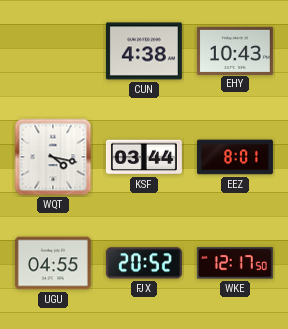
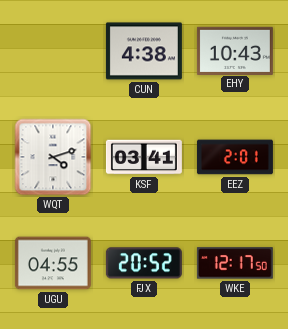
WQT: 4:17 -> 4:12 (53, 157)
KSF: 03:44 -> 03:41 (144, 157)
EEZ: 8:01 -> 2:01 (235, 157)
